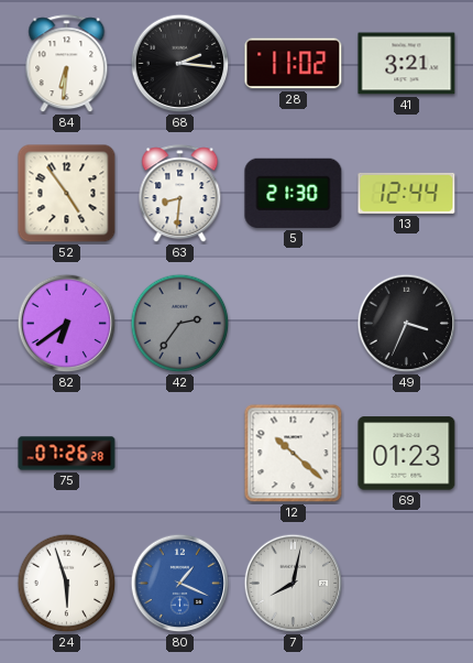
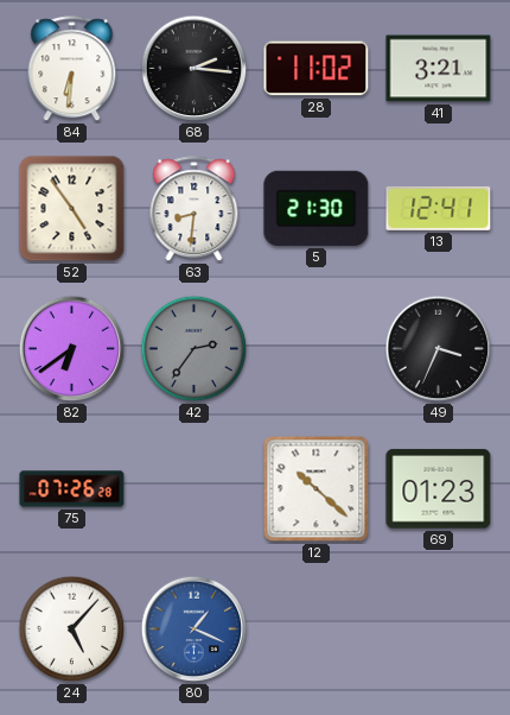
13: 12:44 -> 12:41 (439, 208)
24: 5:57 -> 5:07 (72, 629)
7: 8:02 -> none (294, 584)
